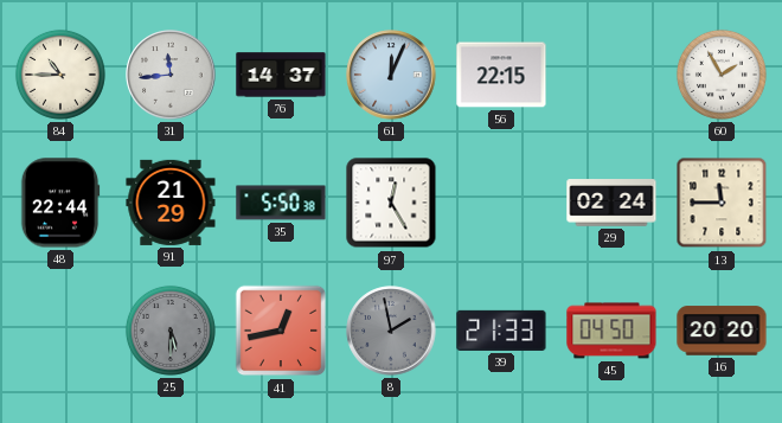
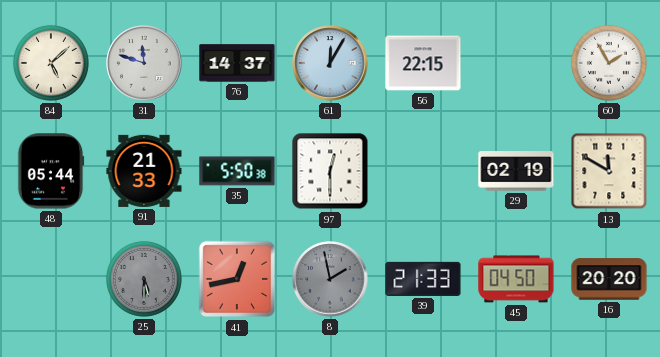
84: 10:45 -> 5:08 (51, 63)
31: 11:44 -> 11:48 (144, 63)
61: 12:04 -> 12:05 (330, 63)
48: 22:44 -> 05:44 (51, 171)
91: 21:29 -> 21:33 (144, 171)
97: 12:25 -> 12:30 (330, 171)
29: 02:24 -> 02:19 (516, 171)
13: 11:45 -> 11:50 (609, 171)
